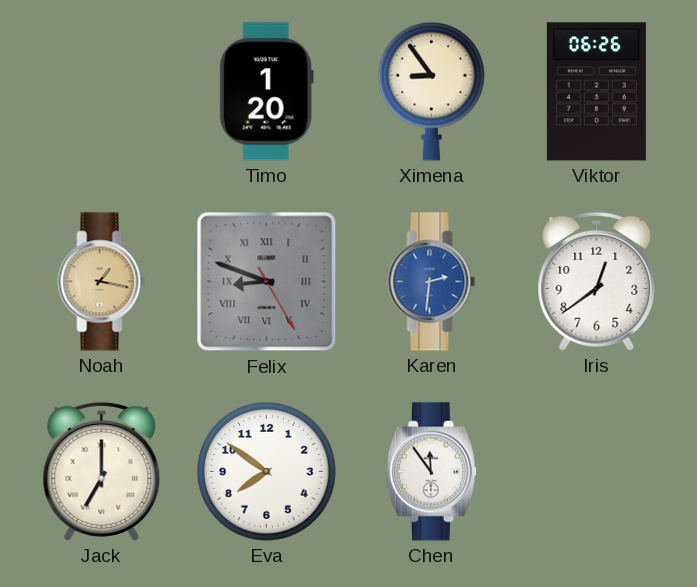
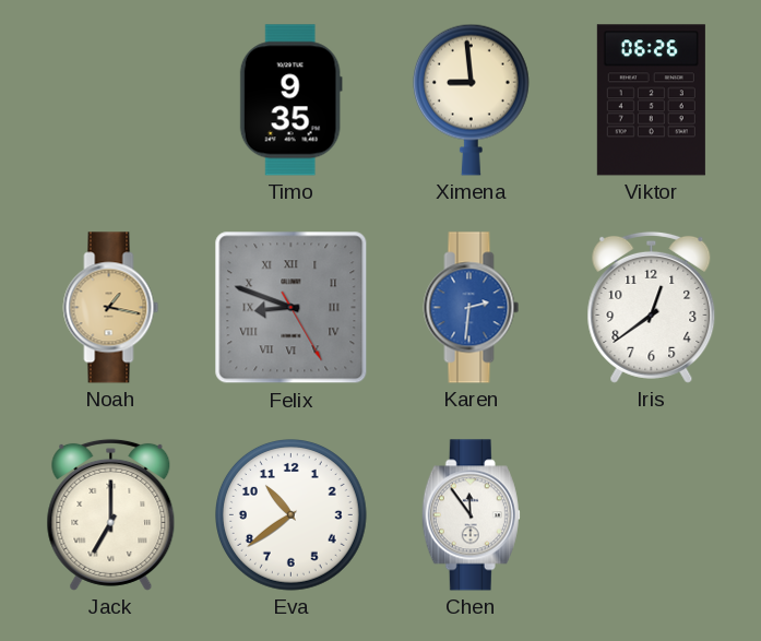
Timo: 1:20 -> 9:35 (290, 100)
Ximena: 8:54 -> 8:59 (471, 99)
Eva: 7:51 -> 10:39 (292, 515)
